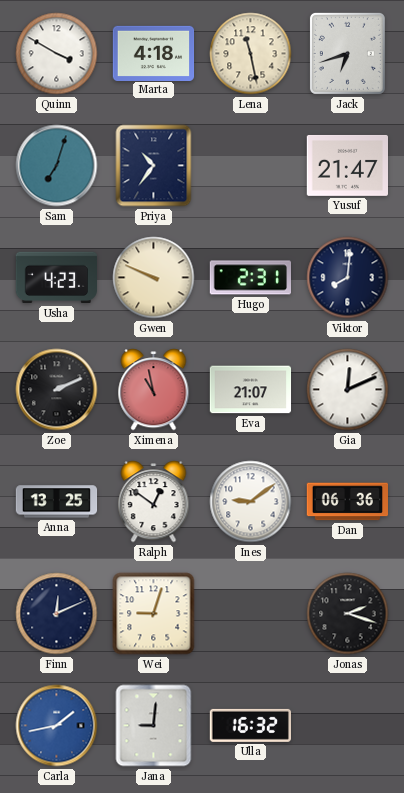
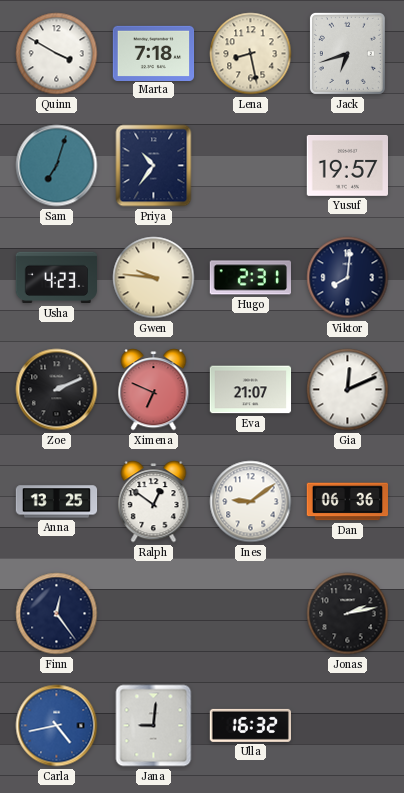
Marta: 4:18 -> 7:18 (154, 53)
Lena: 11:28 -> 8:28 (251, 54)
Yusuf: 21:47 -> 19:57 (347, 165)
Gwen: 9:49 -> 9:46 (154, 278)
Ximena: 10:58 -> 6:49 (154, 390)
Finn: 12:11 -> 12:24 (57, 614)
Wei: 9:03 -> none (154, 614)
Jonas: 2:18 -> 2:13 (348, 614)
Carla: 1:43 -> 4:43 (57, 726)
